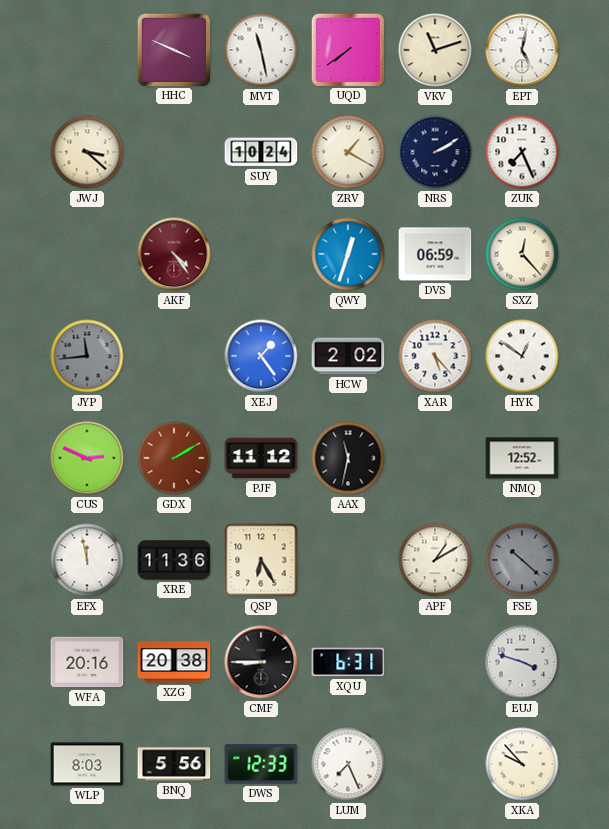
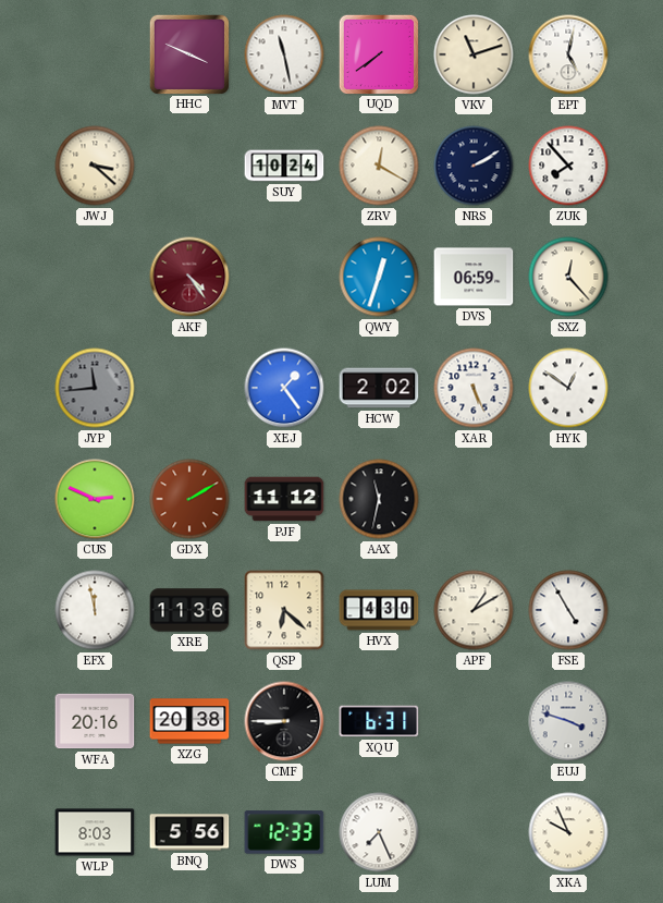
ZRV: 1:20 -> 12:20 (379, 166)
ZUK: 7:26 -> 7:53 (568, 166)
XAR: 5:23 -> 5:26 (474, 388)
NMQ: 12:52 -> none (522, 458)
QSP: 6:25 -> 6:22 (284, 610)
HVX: none -> 4:30 (379, 610)
FSE: 10:22 -> 4:55 (568, 610)
FSE dial: grey -> white (568, 610)
XKA: 9:53 -> 9:56 (568, 832)
